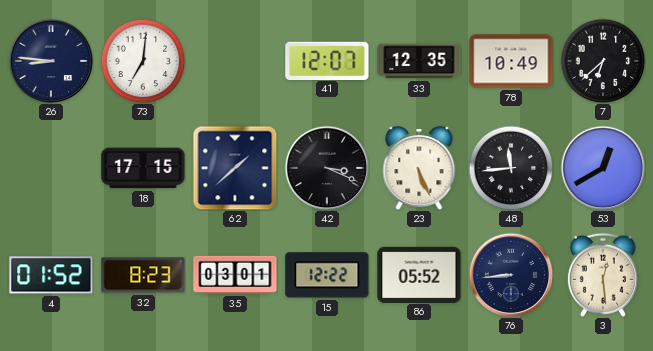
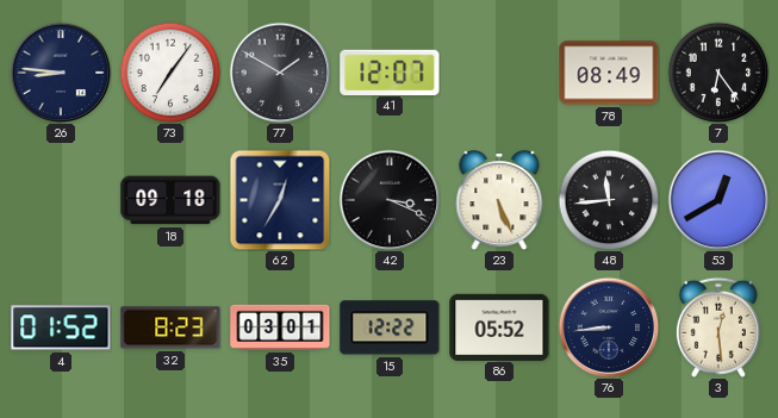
73: 7:01 -> 7:06 (170, 73)
77: none -> 1:50 (280, 73)
33: 12:35 -> none (419, 61)
78: 10:49 -> 08:49 (609, 73)
7: 6:38 -> 6:24 (718, 73)
18: 17:15 -> 09:18 (170, 200)
62: 1:38 -> 12:35 (280, 200)
